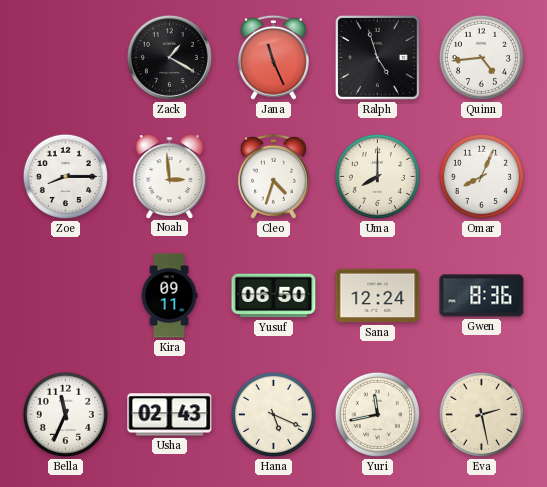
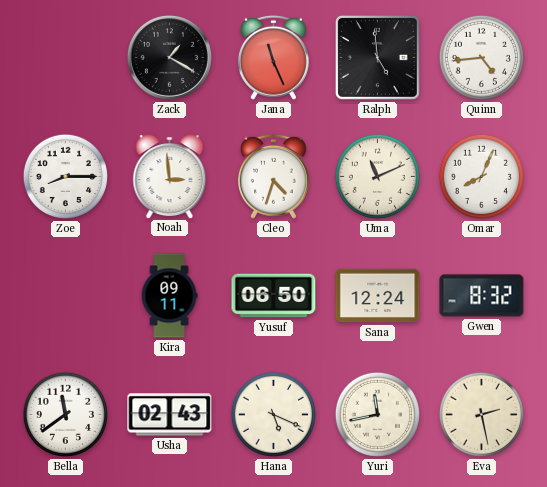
Ralph: 4:57 -> 4:59 (377, 57)
Uma: 8:00 -> 11:11 (377, 176)
Gwen: 8:36 -> 8:32 (482, 296)
Bella: 11:34 -> 11:39 (65, 414)
